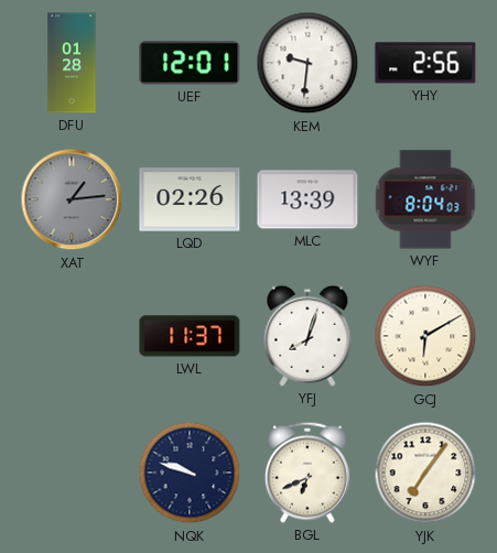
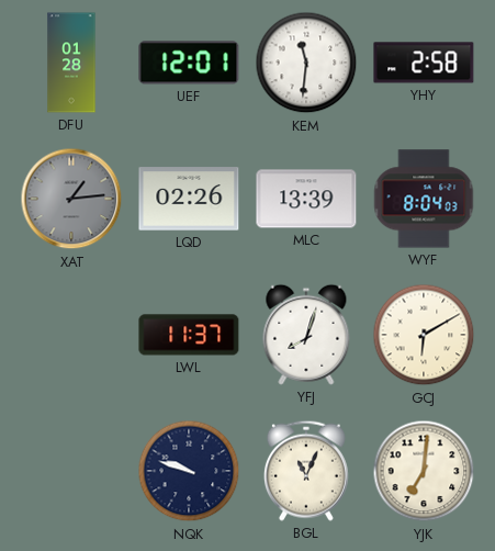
KEM: 9:31 -> 11:31 (306, 63)
YHY: 2:56 -> 2:58 (424, 63)
BGL: 6:41 -> 11:04 (306, 471)
YJK: 7:06 -> 7:01 (424, 471)
